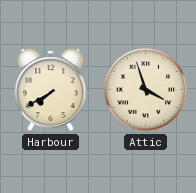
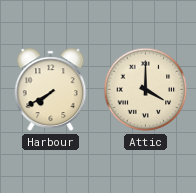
Attic: 3:57 -> 4:00 (146, 90)
